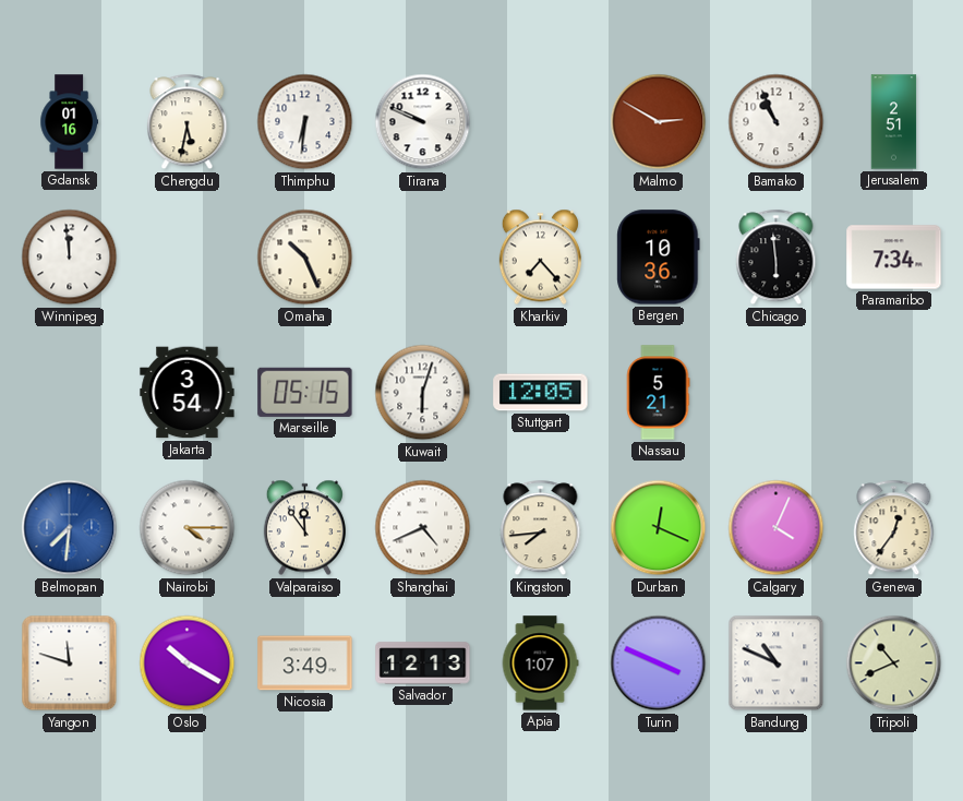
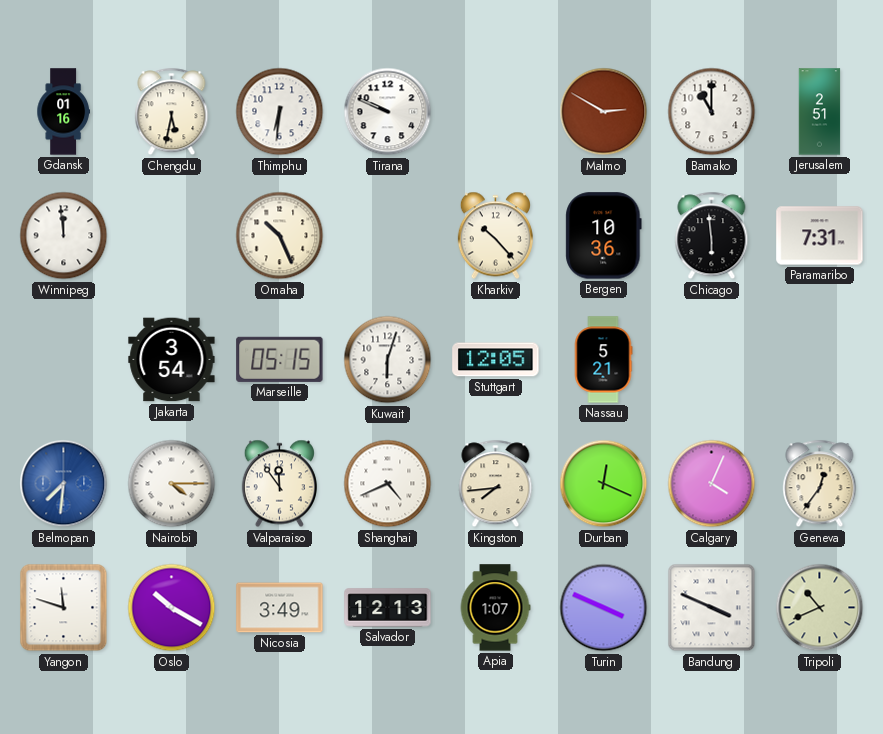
Bamako: 10:56 -> 11:00 (712, 112)
Kharkiv: 7:23 -> 10:23 (495, 236)
Paramaribo: 7:34 -> 7:31 (820, 236)
Bandung: 10:49 -> 3:49 (712, 608)
